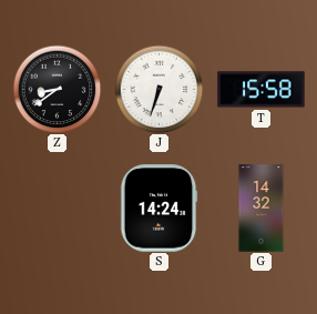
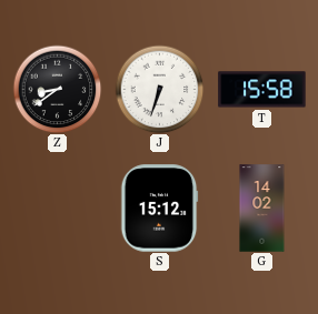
S: 14:24 -> 15:12 (159, 209)
G: 14:32 -> 14:02 (262, 209)
